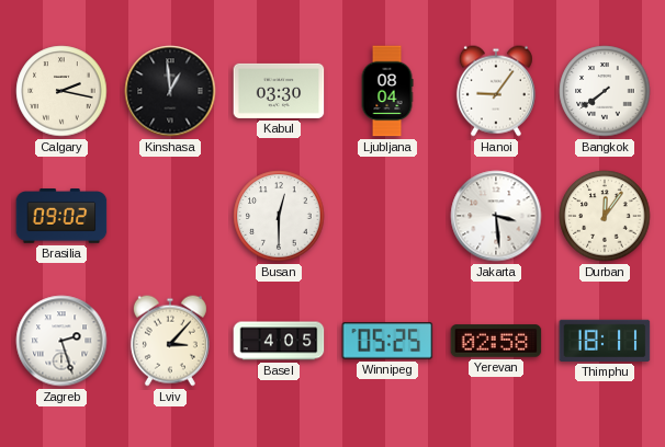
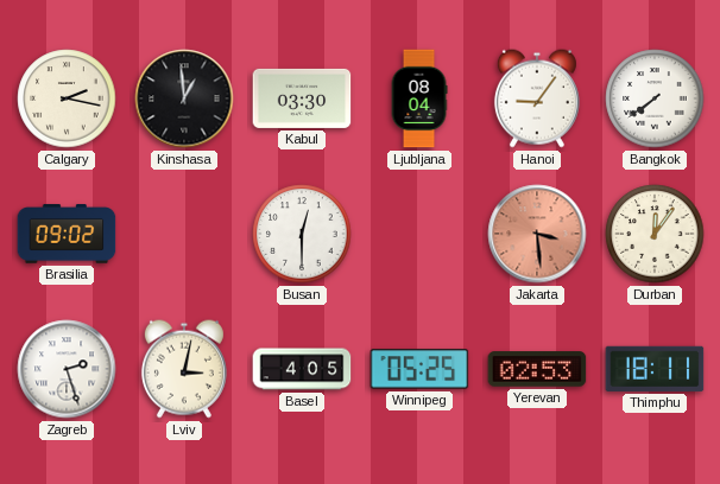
Jakarta dial: white -> salmon (537, 234)
Lviv: 3:07 -> 3:02 (184, 369)
Yerevan: 02:58 -> 02:53 (537, 369)
